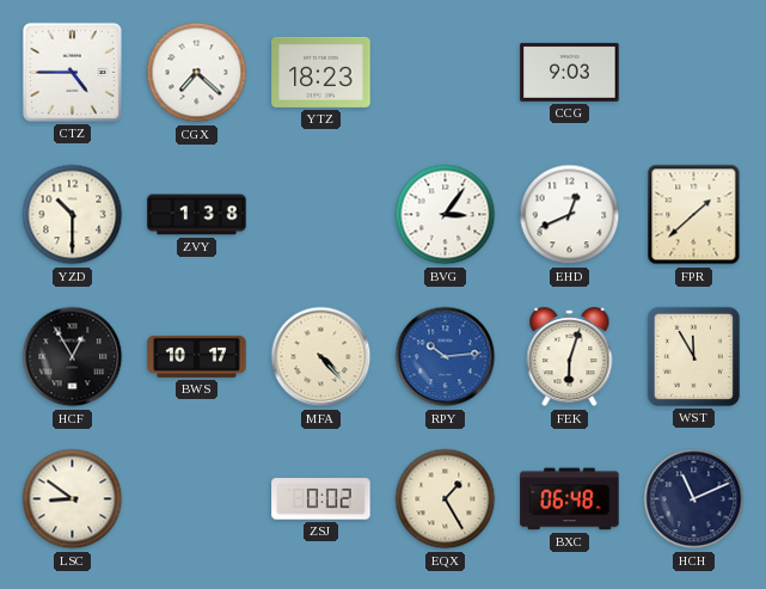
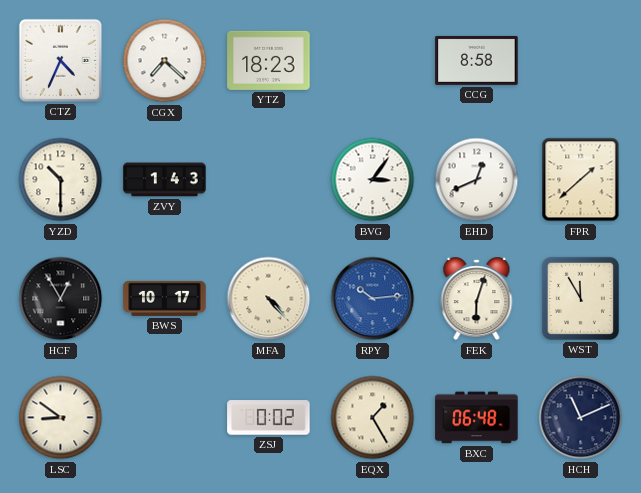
CTZ: 4:45 -> 4:34 (60, 60)
CCG: 9:03 -> 8:58 (477, 60)
ZVY: 1:38 -> 1:43 (165, 180)
